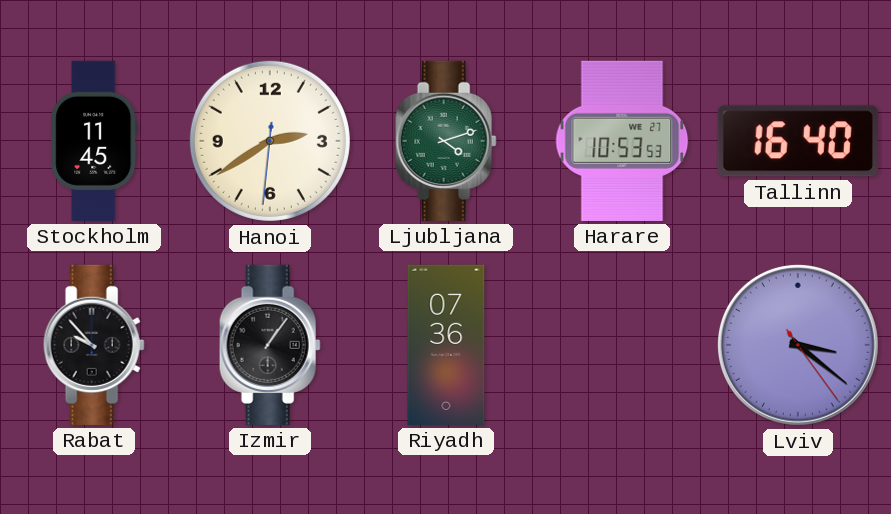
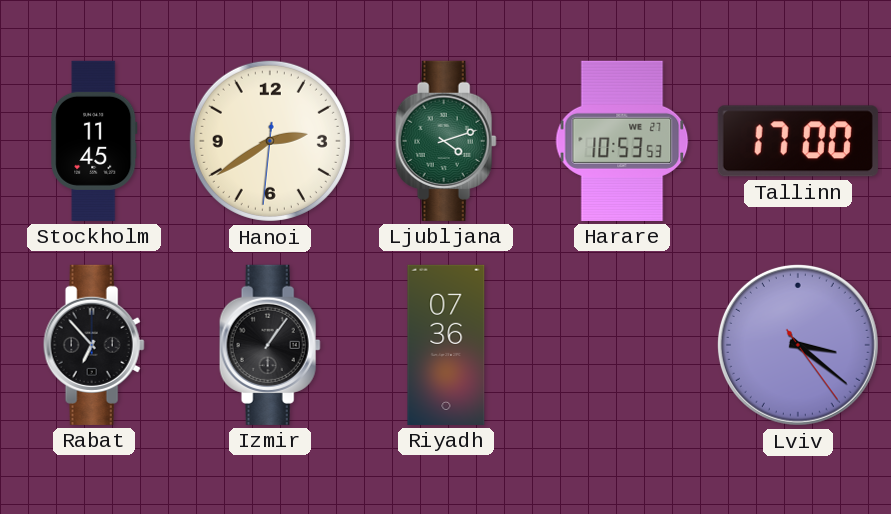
Tallinn: 16:40 -> 17:00 (798, 141)
Rabat: 9:53 -> 6:53 (94, 345)
